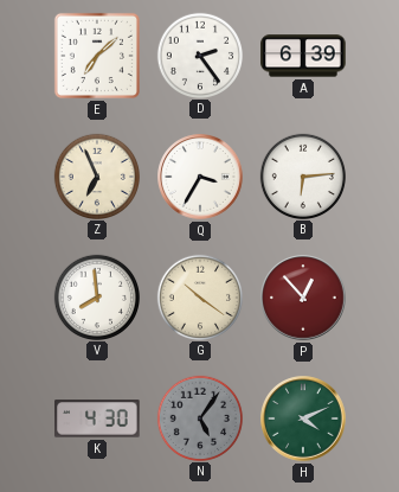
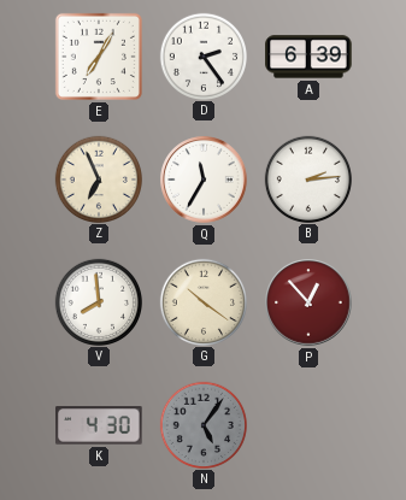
E: 7:08 -> 7:05 (99, 57)
Q: 3:35 -> 11:35 (204, 180)
B: 6:14 -> 2:14 (307, 178)
H: 4:11 -> none (303, 418)
